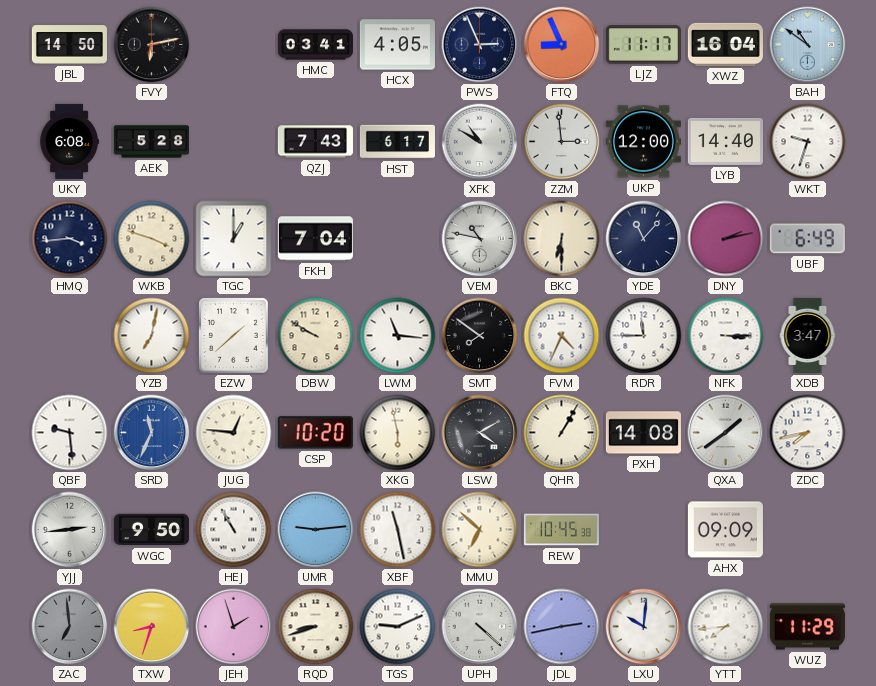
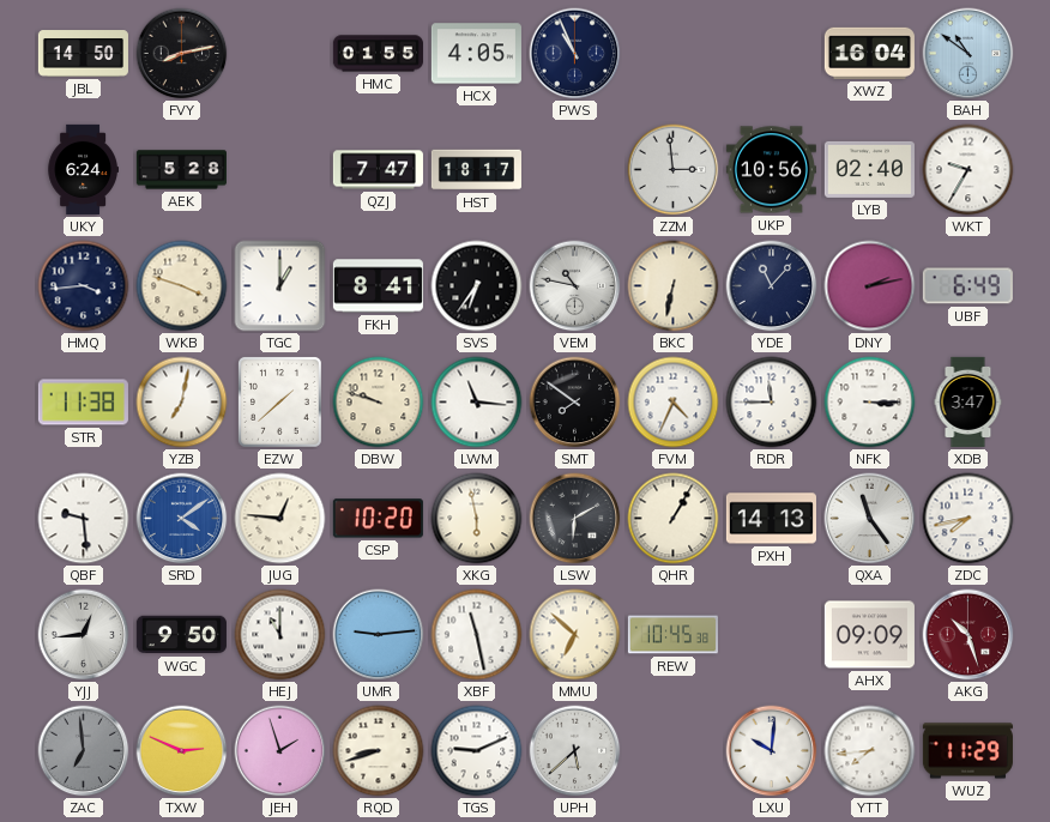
FVY: 6:13 -> 8:13 (182, 54)
HMC: 03:41 -> 01:55 (378, 54)
PWS: 2:56 -> 10:56 (575, 54)
FTQ: 8:56 -> none (562, 45)
LJZ: 11:17 -> none (643, 45)
UKY: 6:08 -> 6:24 (83, 169)
QZJ: 7:43 -> 7:47 (378, 170)
HST: 6:17 -> 18:17 (476, 170)
XFK: 10:50 -> none (480, 142)
UKP: 12:00 -> 10:56 (771, 170)
LYB: 14:40 -> 02:40 (869, 169)
WKT: 9:33 -> 9:35 (968, 170)
FKH: 7:04 -> 8:41 (378, 286)
SVS: none -> 6:36 (477, 286)
BKC: 6:30 -> 6:32 (674, 286)
STR: none -> 11:38 (83, 403)
DBW: 9:50 -> 9:48 (379, 403)
SRD: 11:34 -> 4:09 (182, 519)
LSW: 4:10 -> 6:10 (575, 519)
PXH: 14:08 -> 14:13 (771, 519)
QXA: 1:39 -> 11:24 (870, 519)
YJJ: 2:44 -> 12:44 (84, 635)
HEJ: 10:55 -> 11:00 (280, 635)
AKG: none -> 10:27 (968, 635)
TXW: 8:33 -> 2:49 (182, 751)
UPH: 4:22 -> 5:38 (575, 751)
JDL: 2:43 -> none (562, 627)
